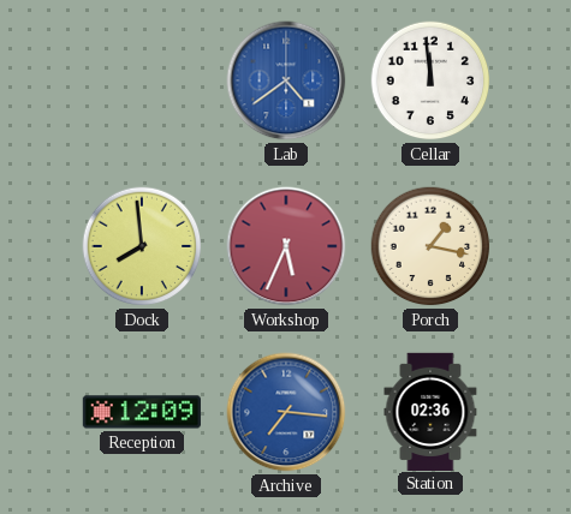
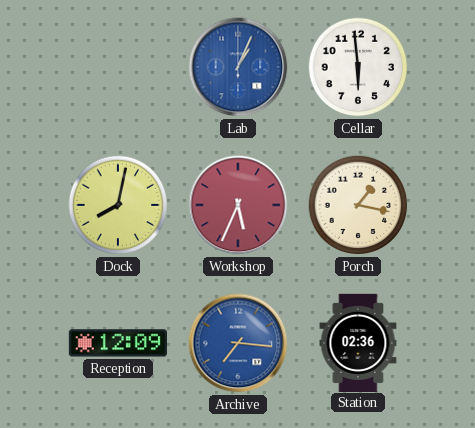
Lab: 4:39 -> 1:04 (238, 67)
Cellar: 11:59 -> 5:59 (358, 67)
Dock: 7:59 -> 8:02 (118, 205)
